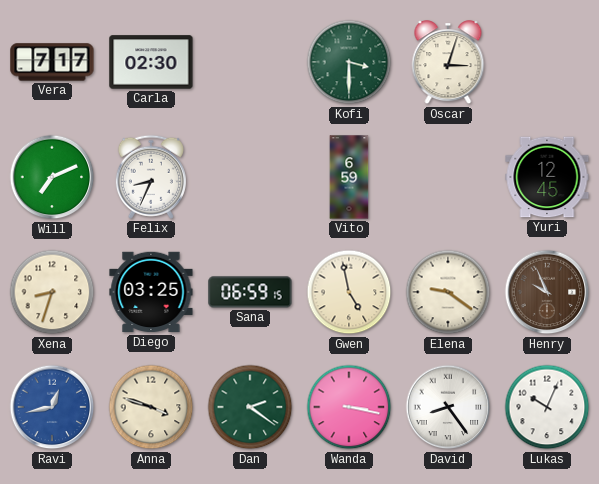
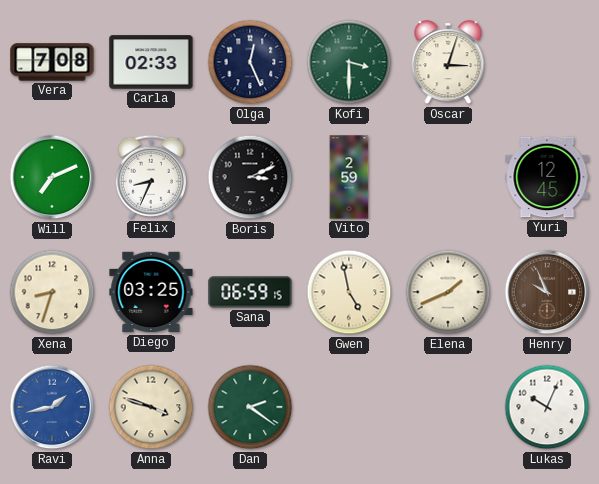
Vera: 7:17 -> 7:08 (52, 62)
Carla: 02:30 -> 02:33 (151, 62)
Olga: none -> 12:26 (250, 62)
Boris: none -> 3:11 (250, 177)
Vito: 6:59 -> 2:59 (349, 177)
Elena: 9:21 -> 1:41 (448, 292)
Ravi: 12:43 -> 1:43 (52, 407)
Wanda: 3:17 -> none (349, 407)
David: 8:24 -> none (448, 407)
